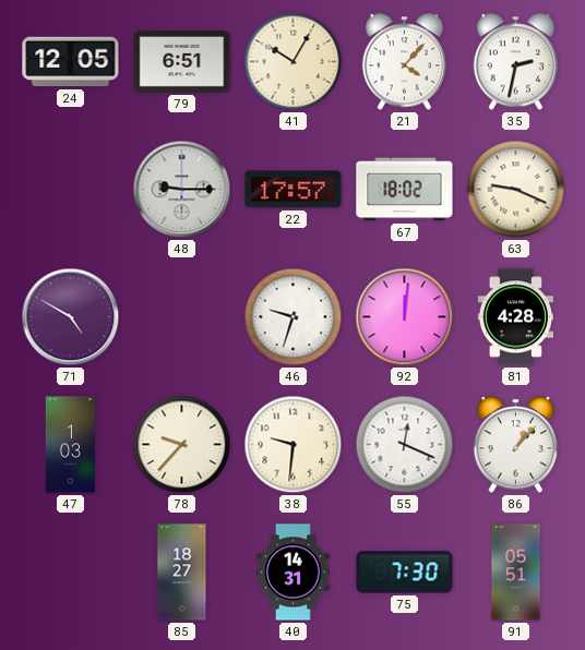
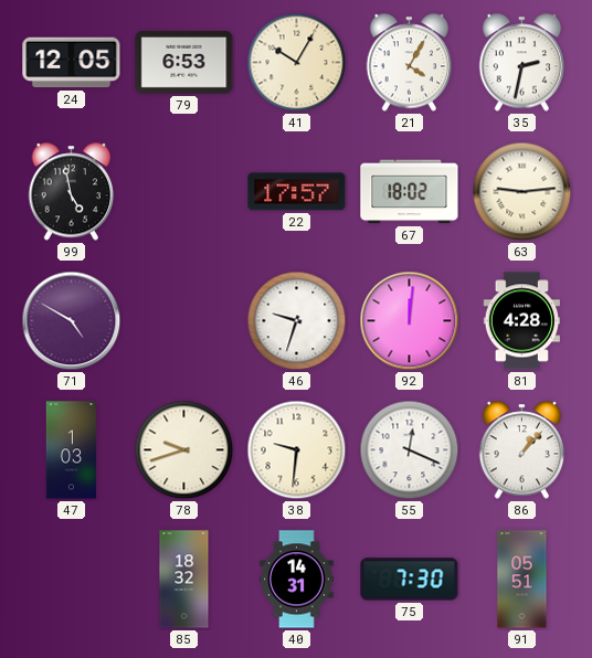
79: 6:51 -> 6:53 (184, 62)
21: 4:07 -> 4:05 (410, 63)
99: none -> 4:58 (72, 192)
48: 9:15 -> none (182, 190)
63: 9:19 -> 9:14 (522, 192)
78: 9:37 -> 9:42 (184, 450)
85: 18:27 -> 18:32 (184, 580)
